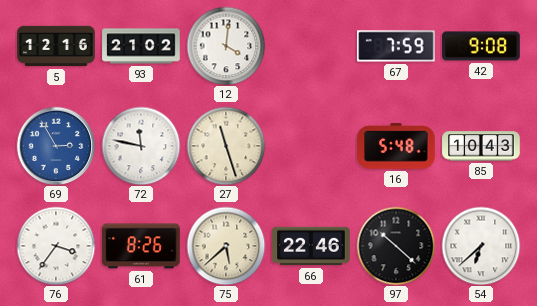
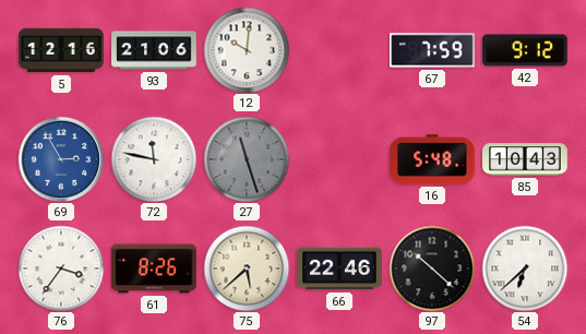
93: 21:02 -> 21:06 (154, 50)
12: 4:01 -> 10:01 (247, 50)
42: 9:08 -> 9:12 (525, 50)
27 dial: cream -> grey (247, 159)
